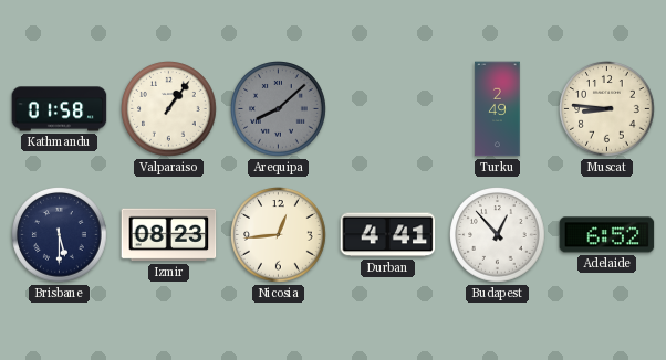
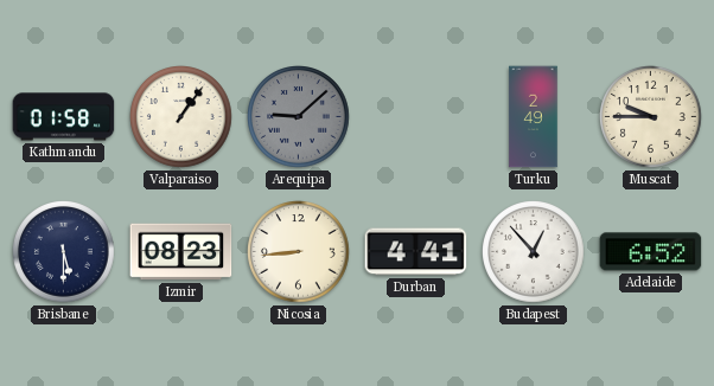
Arequipa: 8:08 -> 9:08 (299, 117)
Muscat: 8:46 -> 9:45 (651, 117)
Nicosia: 12:44 -> 8:44 (299, 252)
